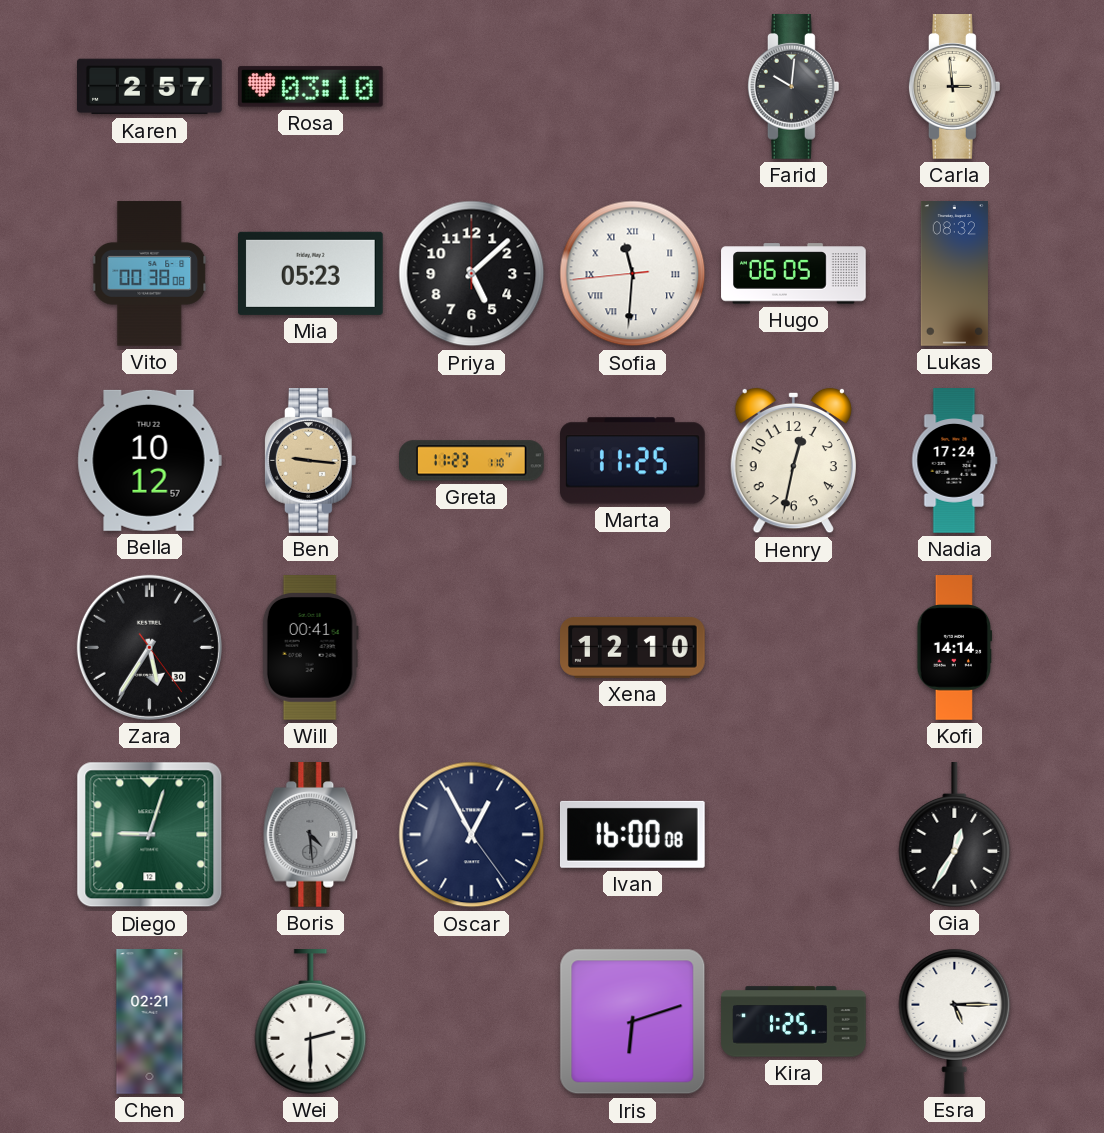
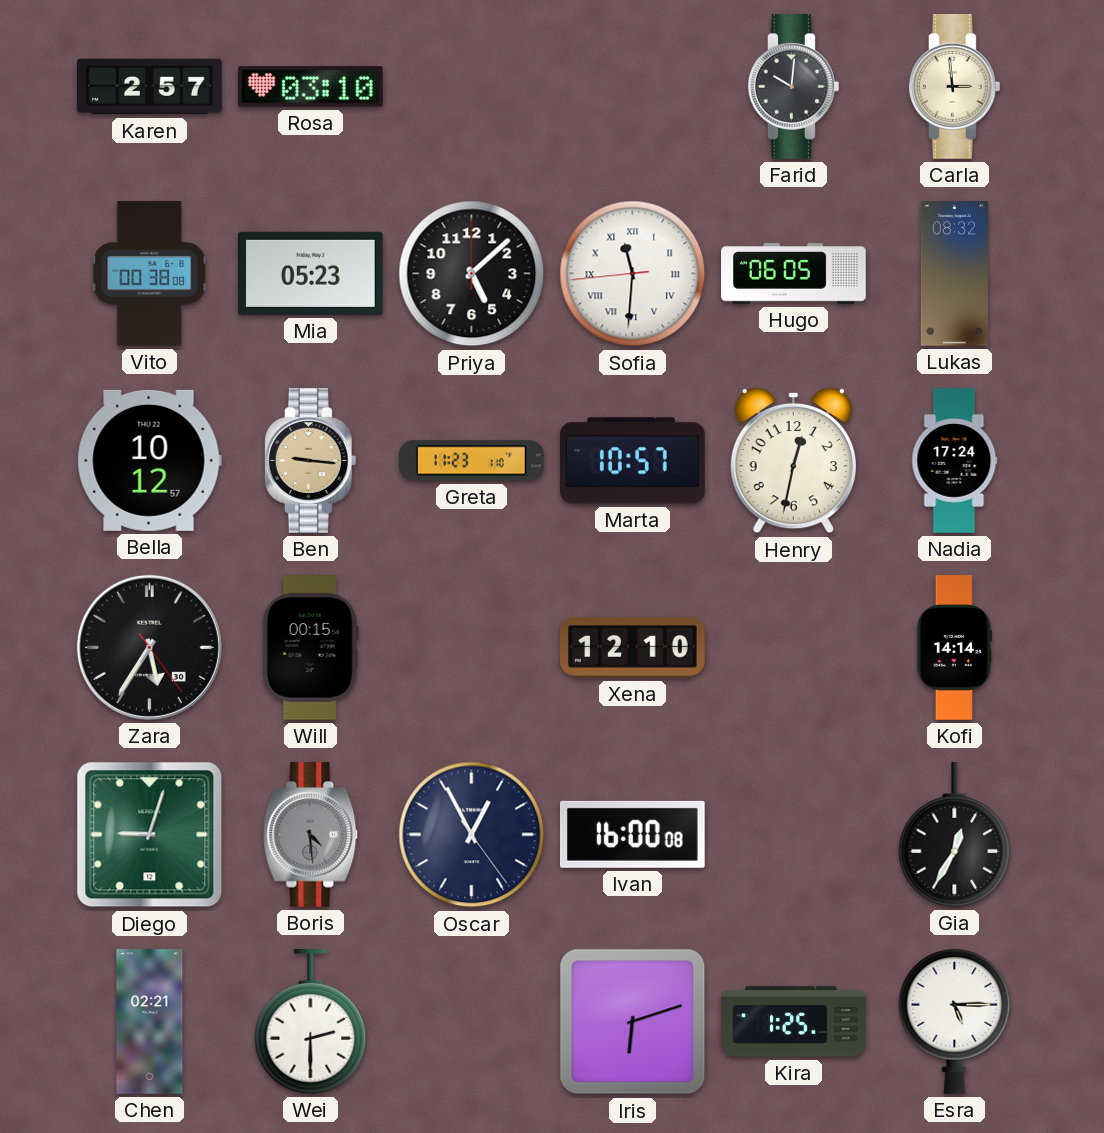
Marta: 11:25 -> 10:57 (633, 461)
Will: 00:41 -> 00:15 (310, 648)
